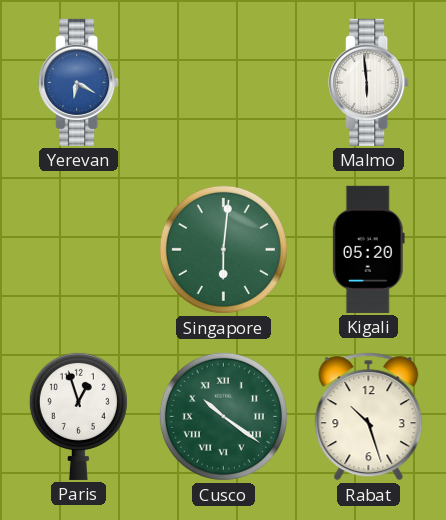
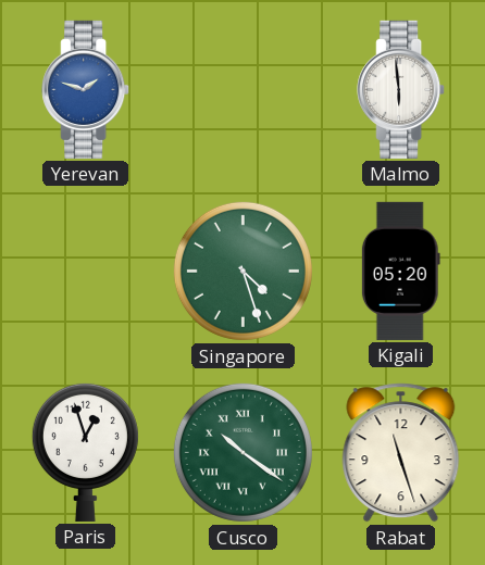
Yerevan: 6:20 -> 1:48 (86, 89)
Singapore: 6:01 -> 4:27 (242, 271)
Rabat: 10:27 -> 11:27 (401, 453)
